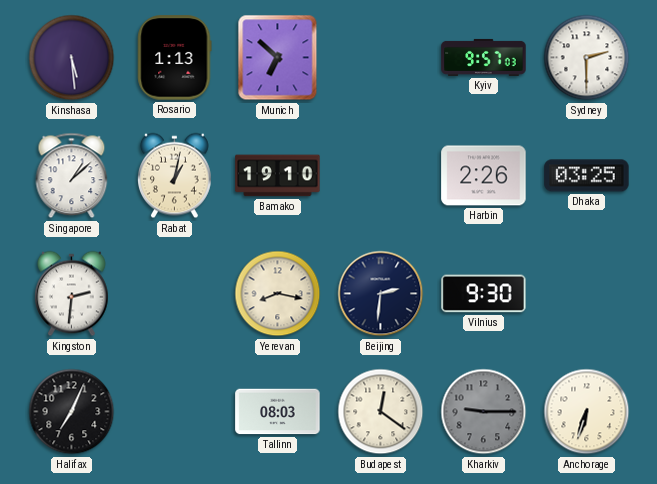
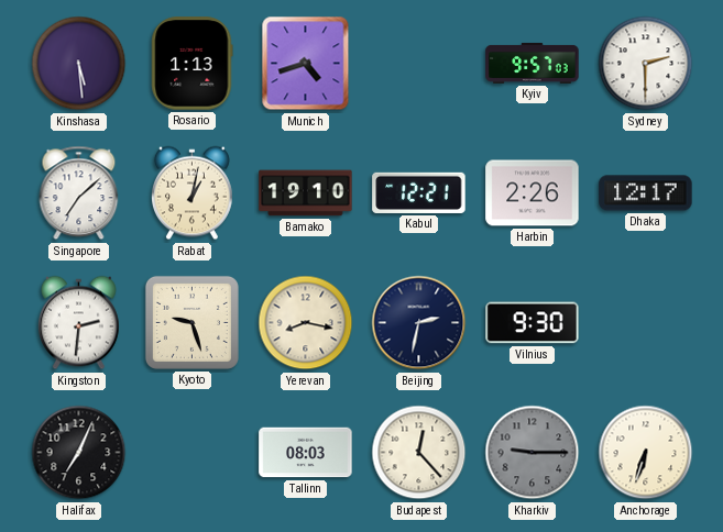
Munich: 6:52 -> 4:42 (306, 64)
Singapore: 1:08 -> 7:08 (79, 193)
Kabul: none -> 12:21 (419, 192)
Dhaka: 03:25 -> 12:17 (646, 193)
Kyoto: none -> 9:27 (191, 322)
Beijing: 2:31 -> 2:32 (419, 323)
Budapest: 12:21 -> 12:23 (419, 453)
